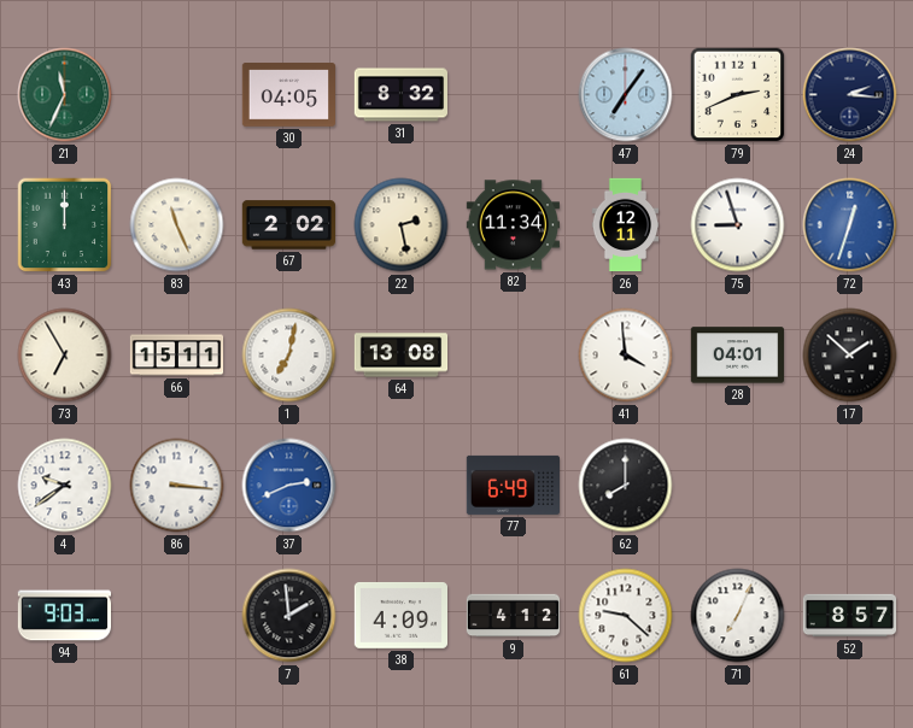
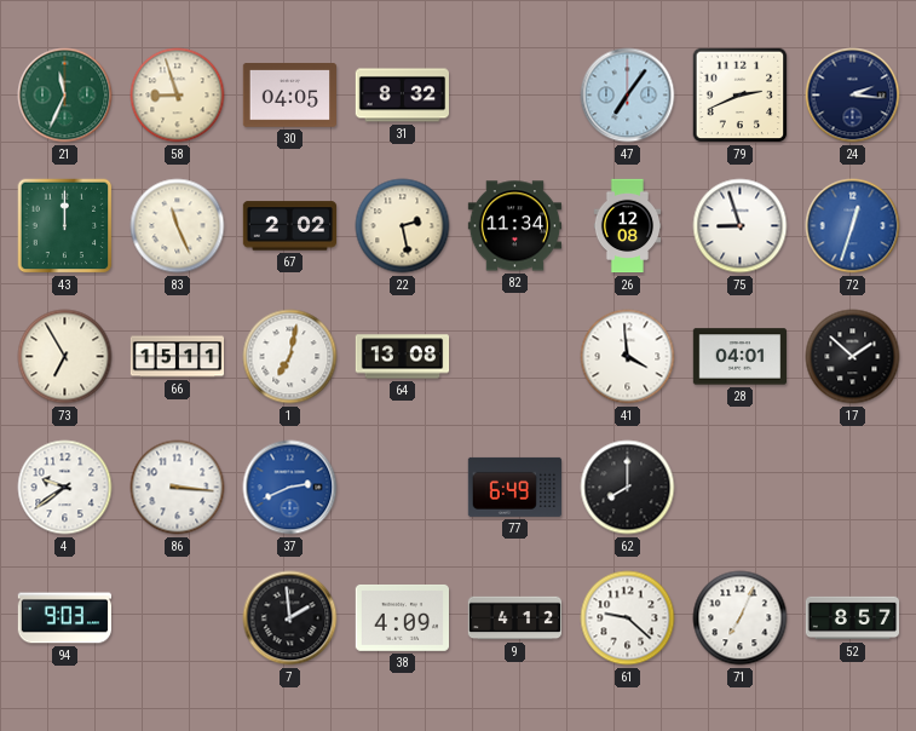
58: none -> 8:57 (178, 96)
26: 12:11 -> 12:08 (628, 226)
